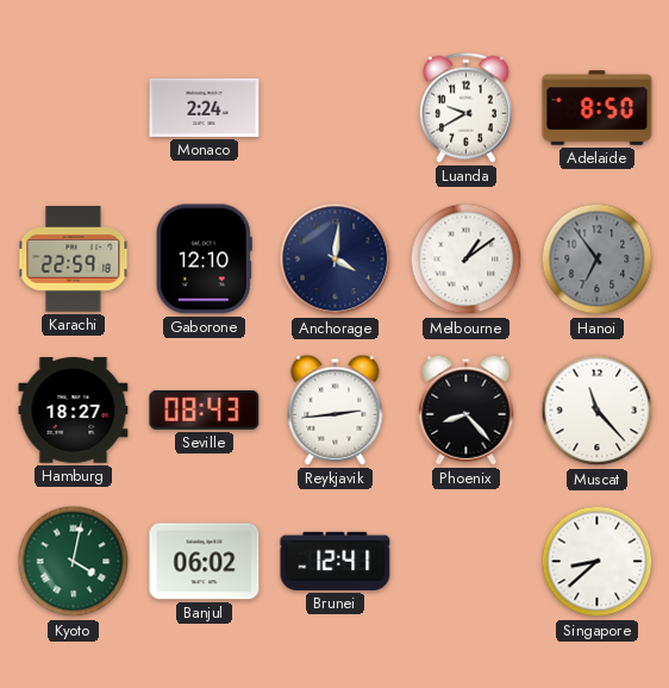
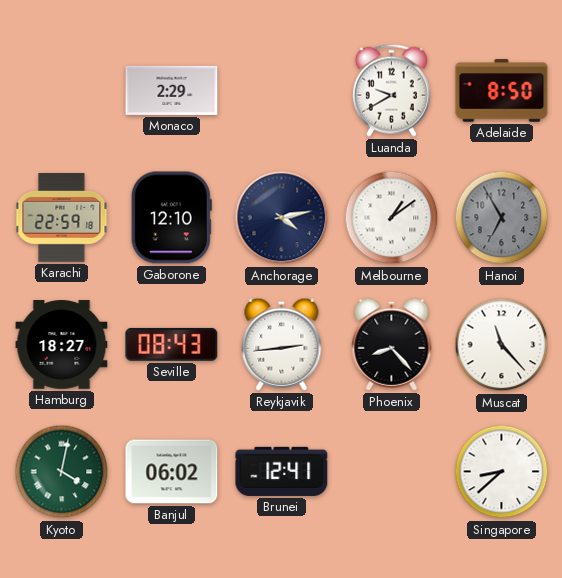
Monaco: 2:24 -> 2:29 (172, 90)
Anchorage: 4:01 -> 4:13 (282, 218)
Hanoi: 6:54 -> 6:55 (502, 218)
